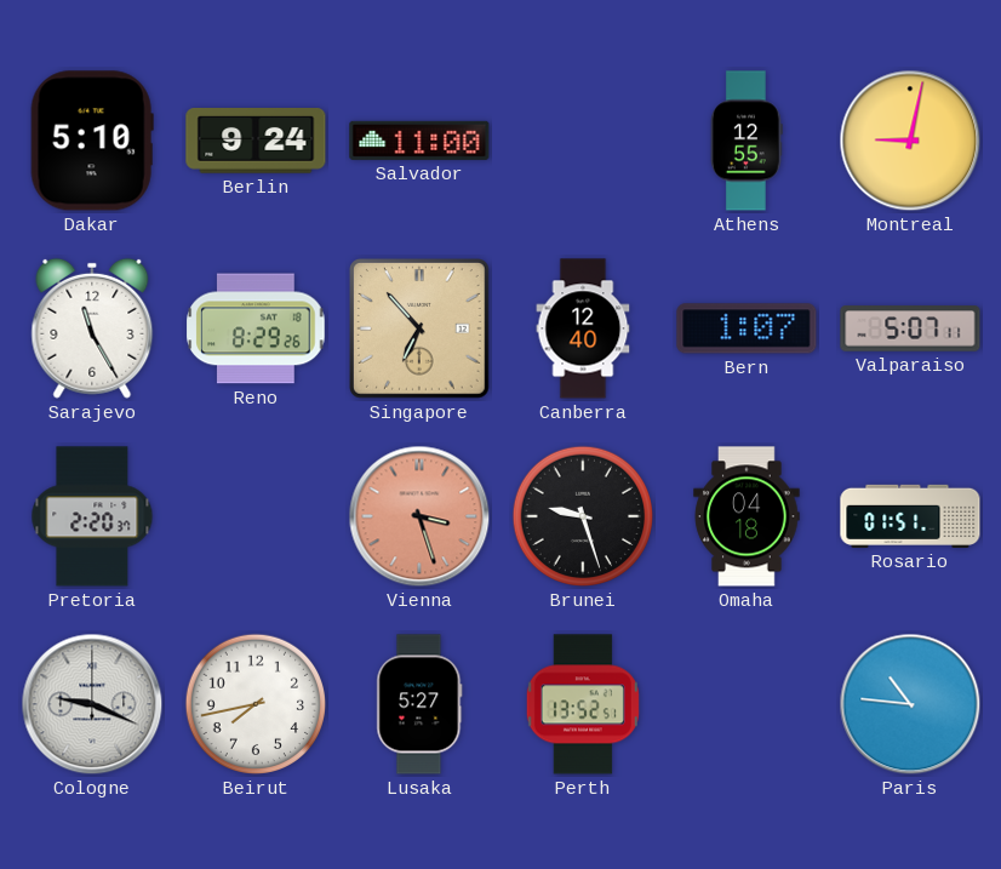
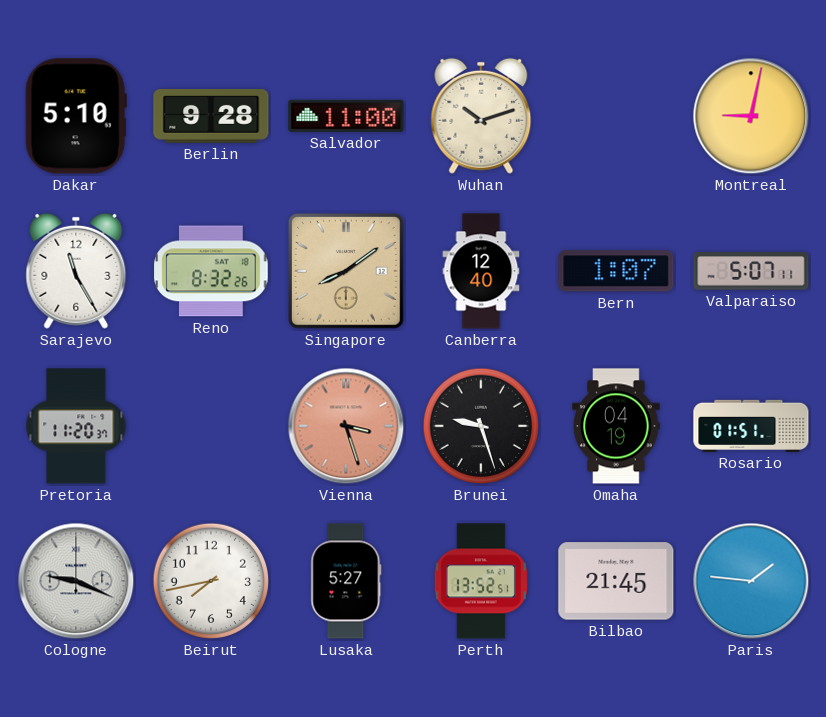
Berlin: 9:24 -> 9:28 (211, 117)
Wuhan: none -> 10:12 (481, 116)
Athens: 12:55 -> none (747, 141)
Reno: 8:29 -> 8:32 (211, 271)
Singapore: 6:53 -> 8:09 (347, 272)
Pretoria: 2:20 -> 11:20 (76, 426)
Omaha: 04:18 -> 04:19 (616, 426)
Bilbao: none -> 21:45 (616, 581)
Paris: 10:46 -> 1:46 (751, 581)
